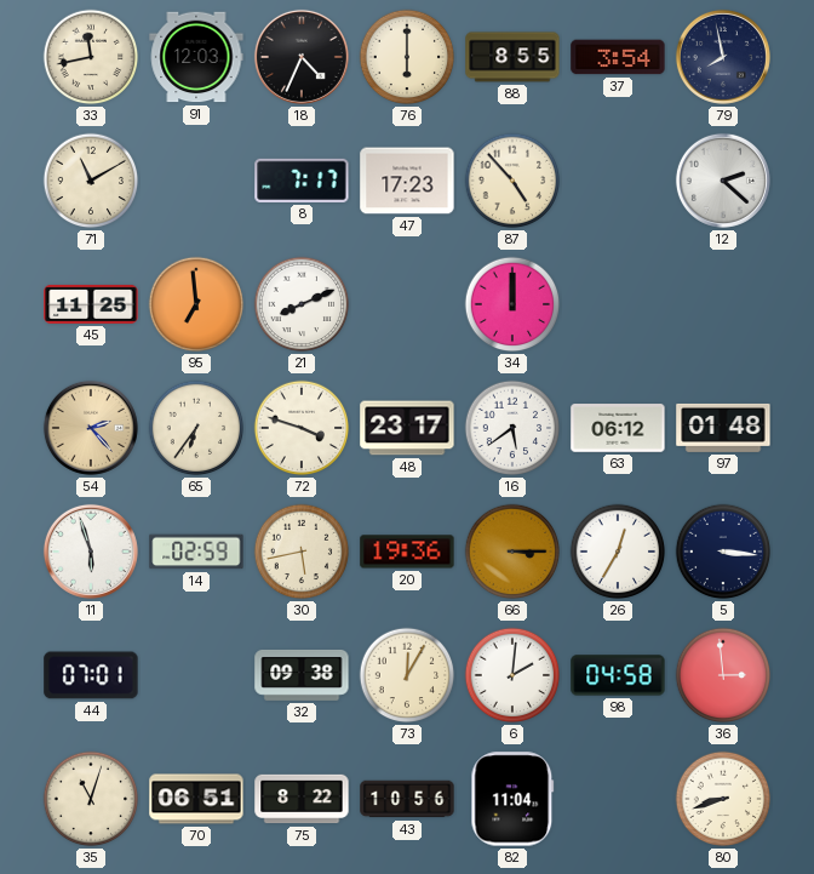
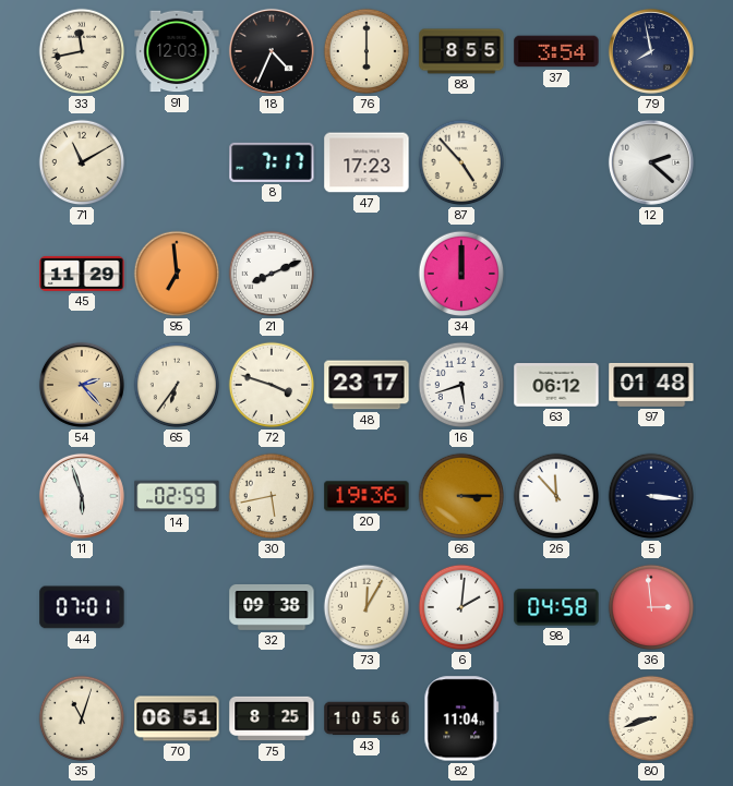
45: 11:25 -> 11:29 (82, 274)
16: 5:39 -> 5:42 (461, 385)
26: 12:35 -> 11:53 (556, 496)
75: 8:22 -> 8:25 (272, 718)
